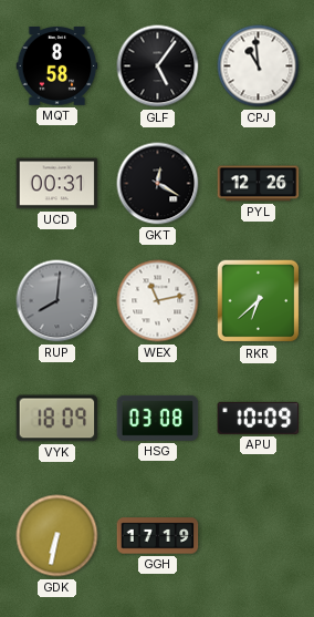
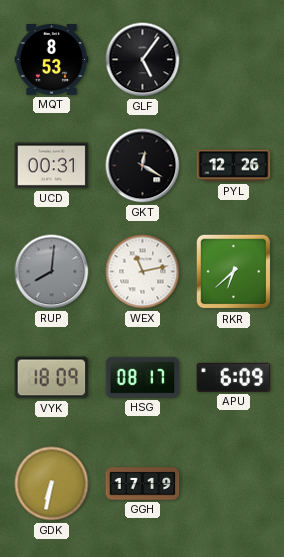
MQT: 8:58 -> 8:53 (52, 60)
CPJ: 10:59 -> none (259, 66)
HSG: 03:08 -> 08:17 (143, 377)
APU: 10:09 -> 6:09 (234, 377)
